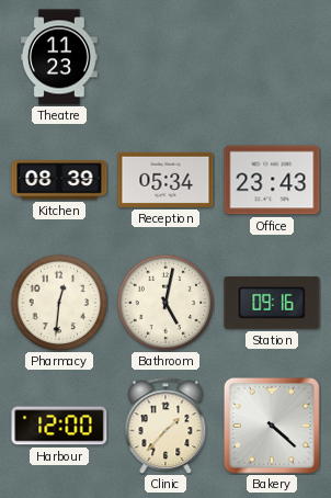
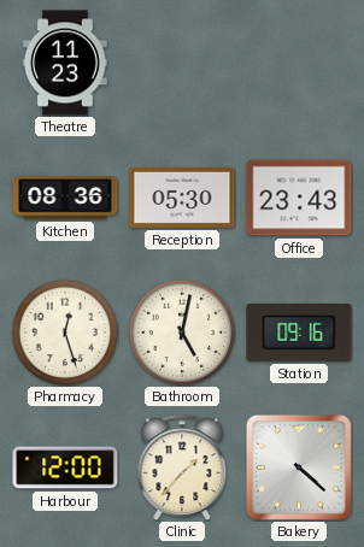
Kitchen: 08:39 -> 08:36 (65, 198)
Reception: 05:34 -> 05:30 (182, 198)
Pharmacy: 12:31 -> 12:27 (65, 333)
